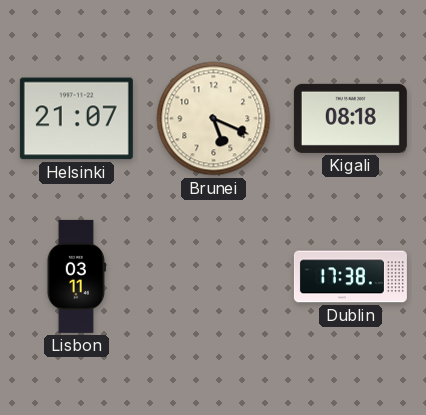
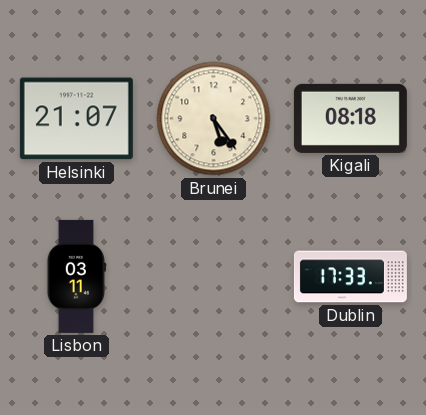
Brunei: 5:19 -> 5:24 (214, 119)
Dublin: 17:38 -> 17:33 (350, 277)
